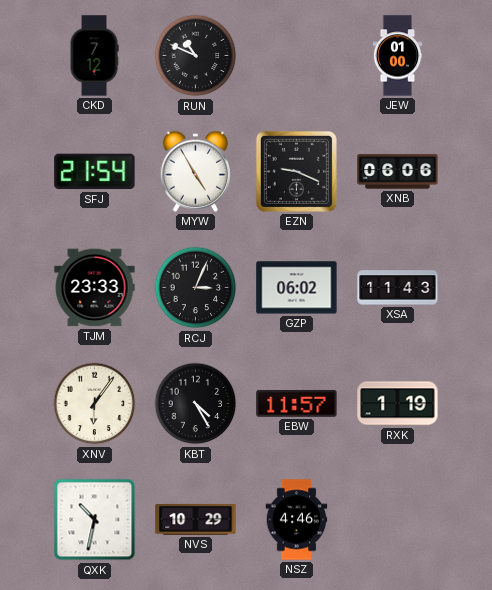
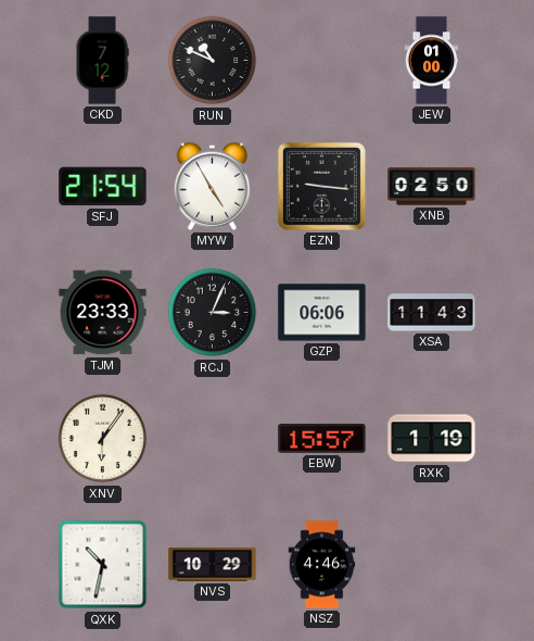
EZN: 9:19 -> 9:16 (321, 186)
XNB: 06:06 -> 02:50 (432, 187)
GZP: 06:02 -> 06:06 (322, 313)
KBT: 4:25 -> none (196, 404)
EBW: 11:57 -> 15:57 (322, 439)
